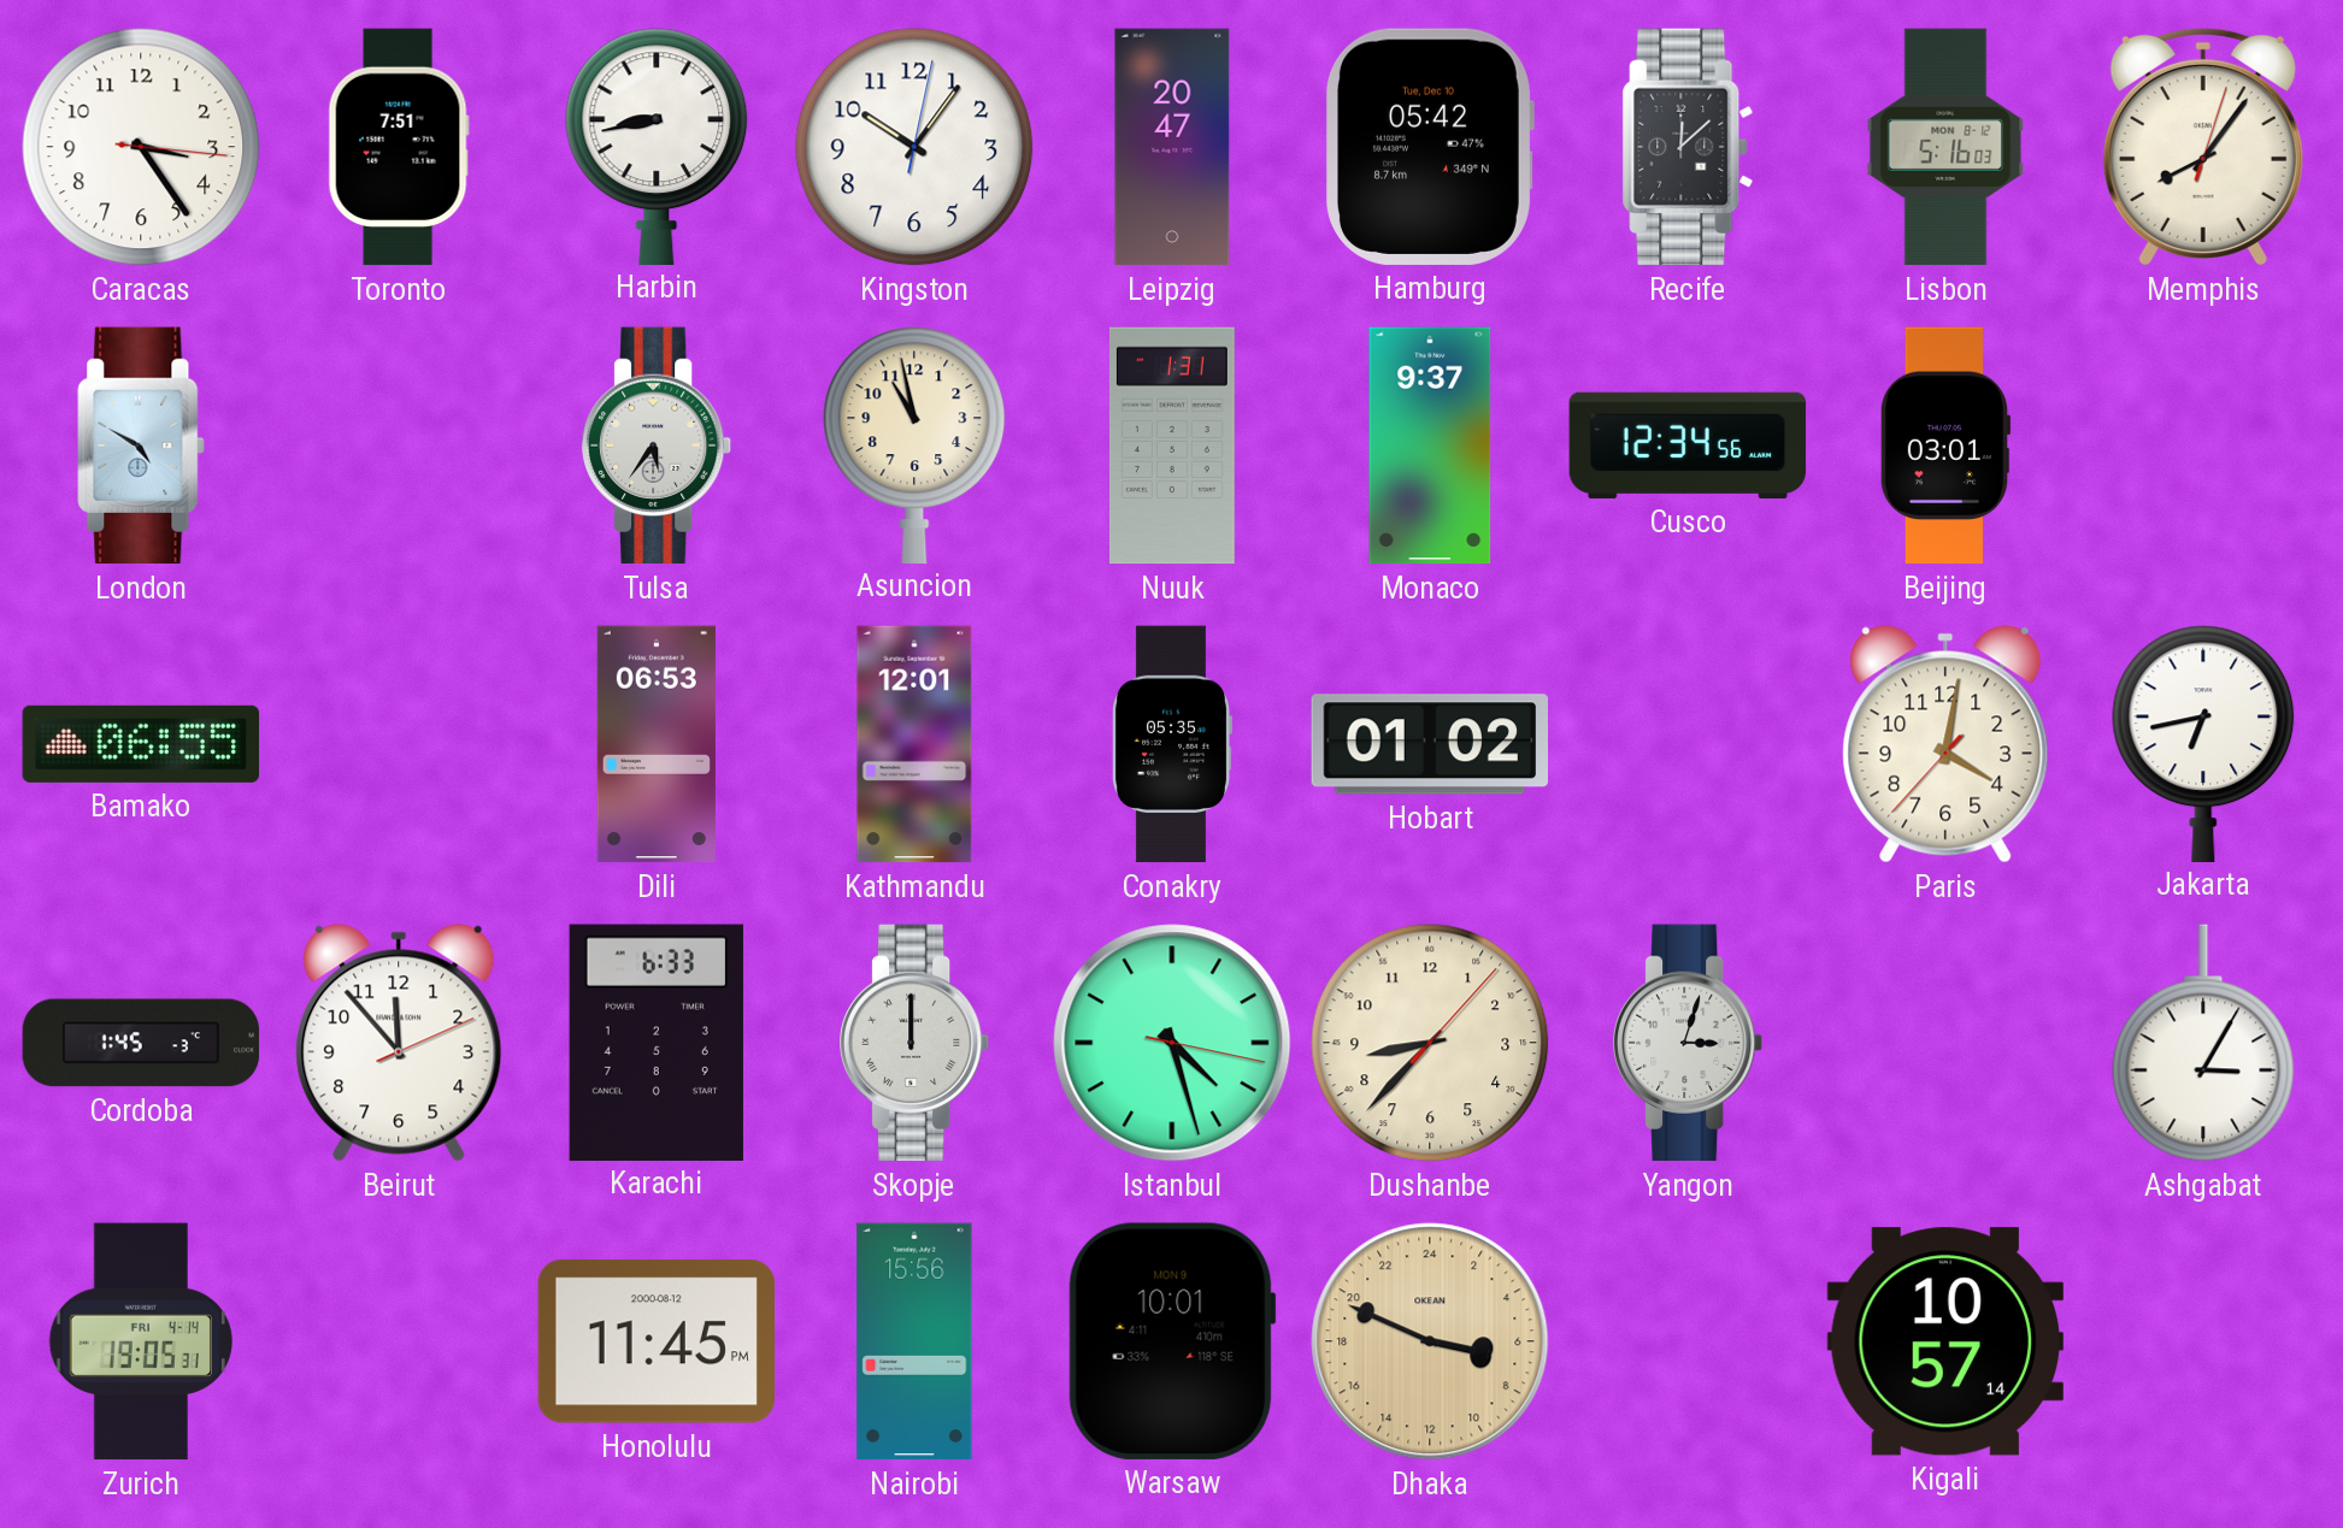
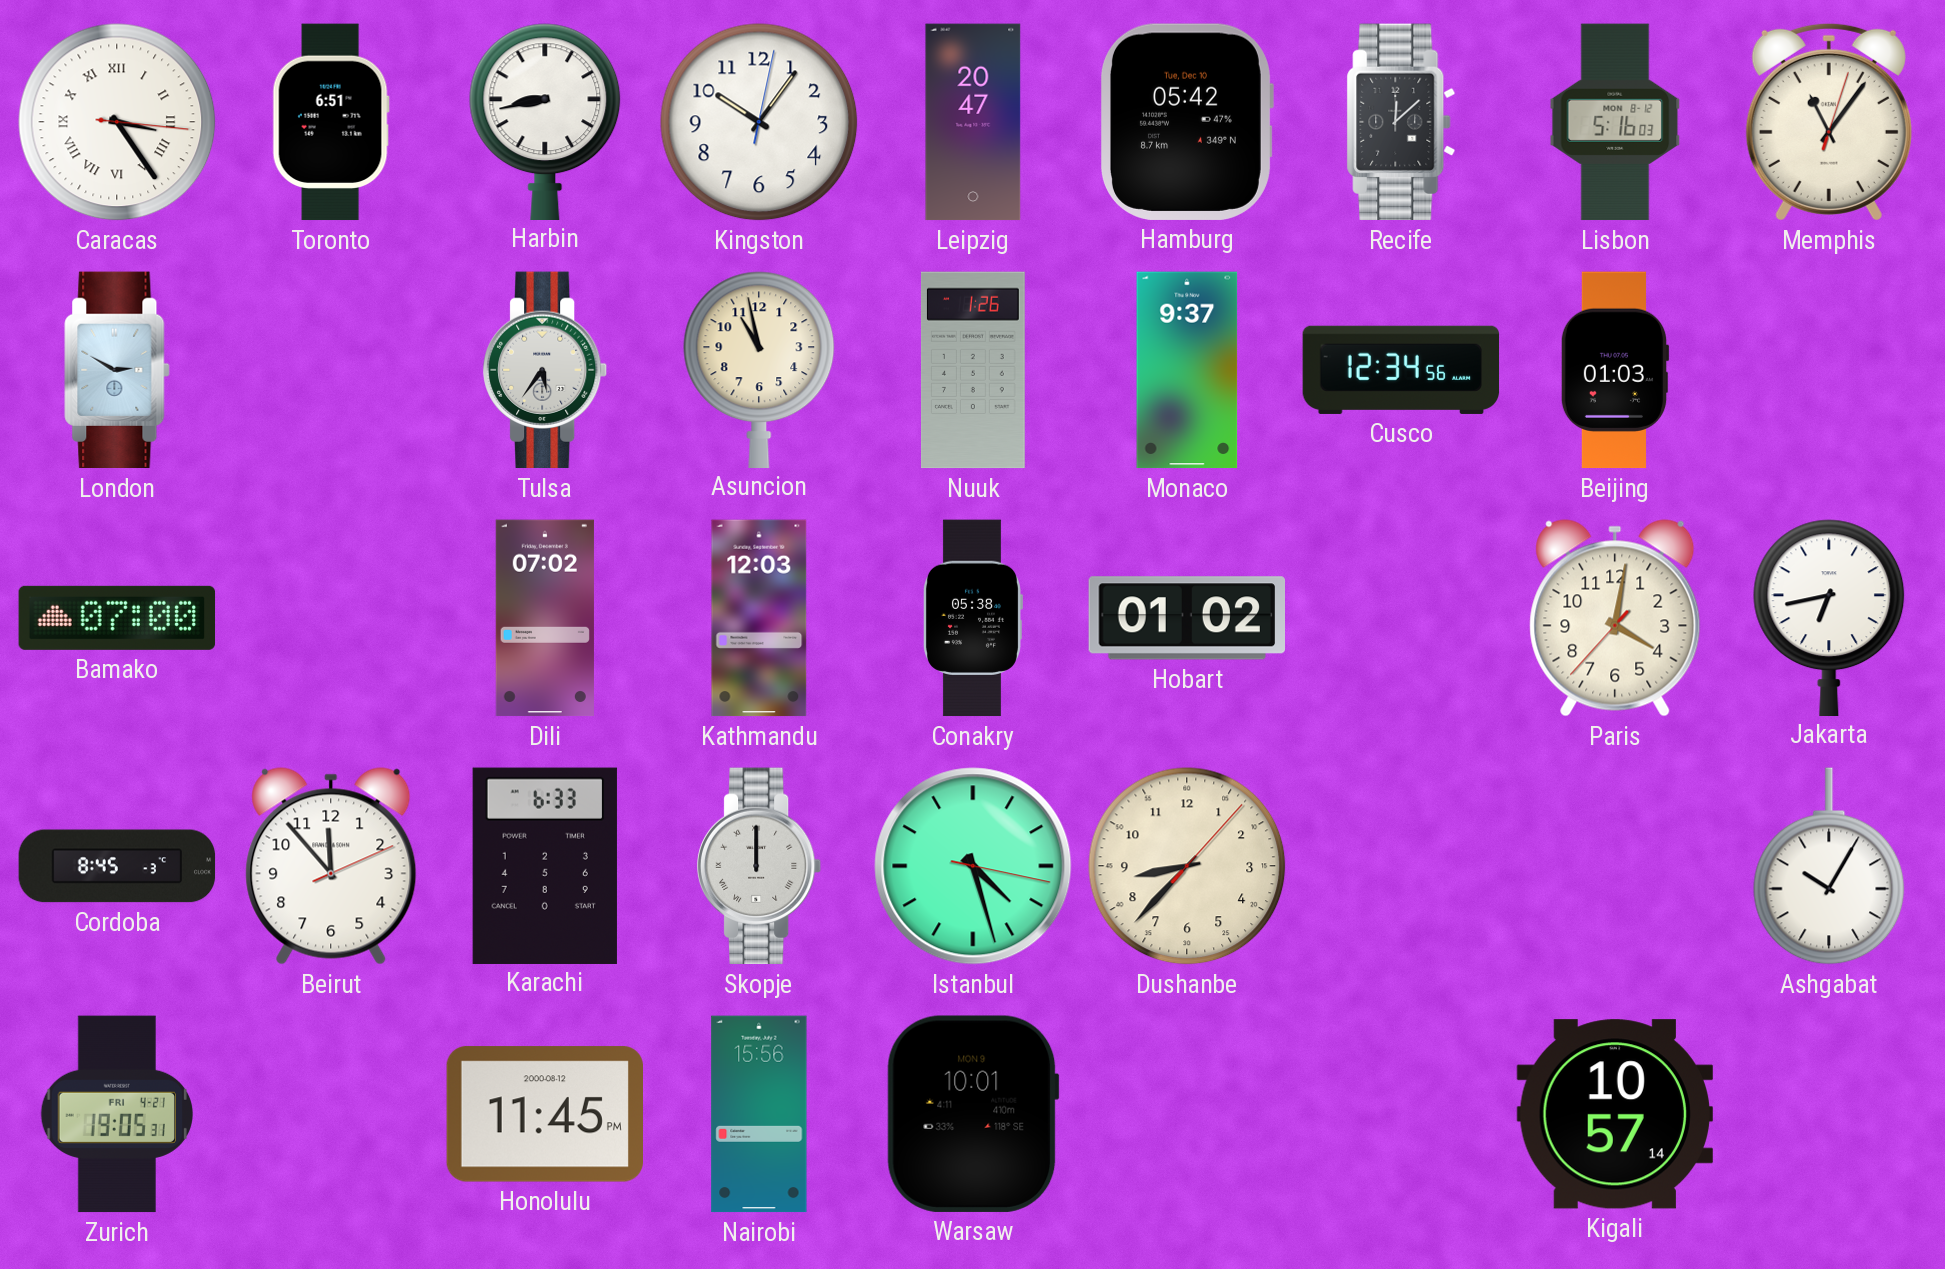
Caracas numerals: Arabic -> Roman (117, 122)
Toronto: 7:51 -> 6:51 (331, 122)
Memphis: 8:06 -> 11:06 (1829, 122)
London: 4:50 -> 2:50 (117, 370)
Nuuk: 1:31 -> 1:26 (974, 370)
Beijing: 03:01 -> 01:03 (1615, 370)
Bamako: 06:55 -> 07:00 (117, 618)
Dili: 06:53 -> 07:02 (545, 618)
Kathmandu: 12:01 -> 12:03 (759, 618)
Conakry: 05:35 -> 05:38 (972, 618)
Cordoba: 1:45 -> 8:45 (117, 866)
Yangon: 3:03 -> none (1689, 1043)
Ashgabat: 3:05 -> 10:05 (1829, 866)
Zurich date: FRI 4-14 -> FRI 4-21 (116, 1114)
Dhaka: 6:49 -> none (1430, 1341)
